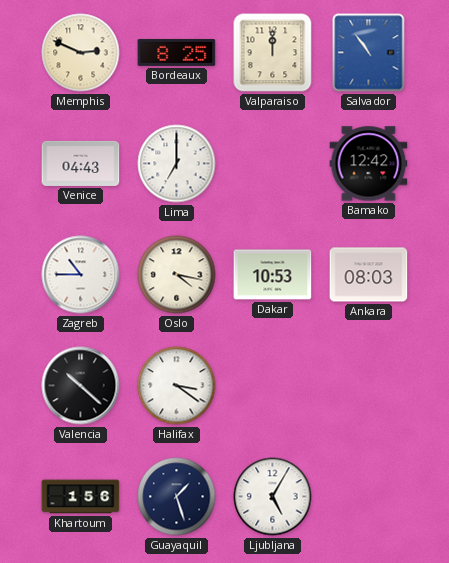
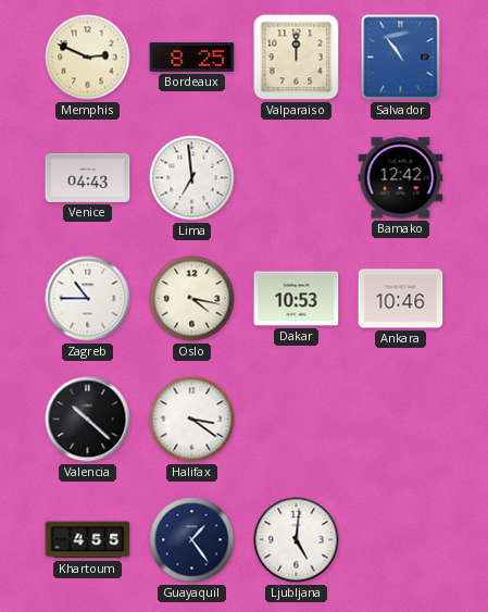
Lima: 7:00 -> 6:59 (192, 178)
Ankara: 08:03 -> 10:46 (401, 299)
Khartoum: 1:56 -> 4:55 (88, 540)
Guayaquil: 1:27 -> 1:24 (192, 540)
Ljubljana: 5:05 -> 5:01 (297, 540)
